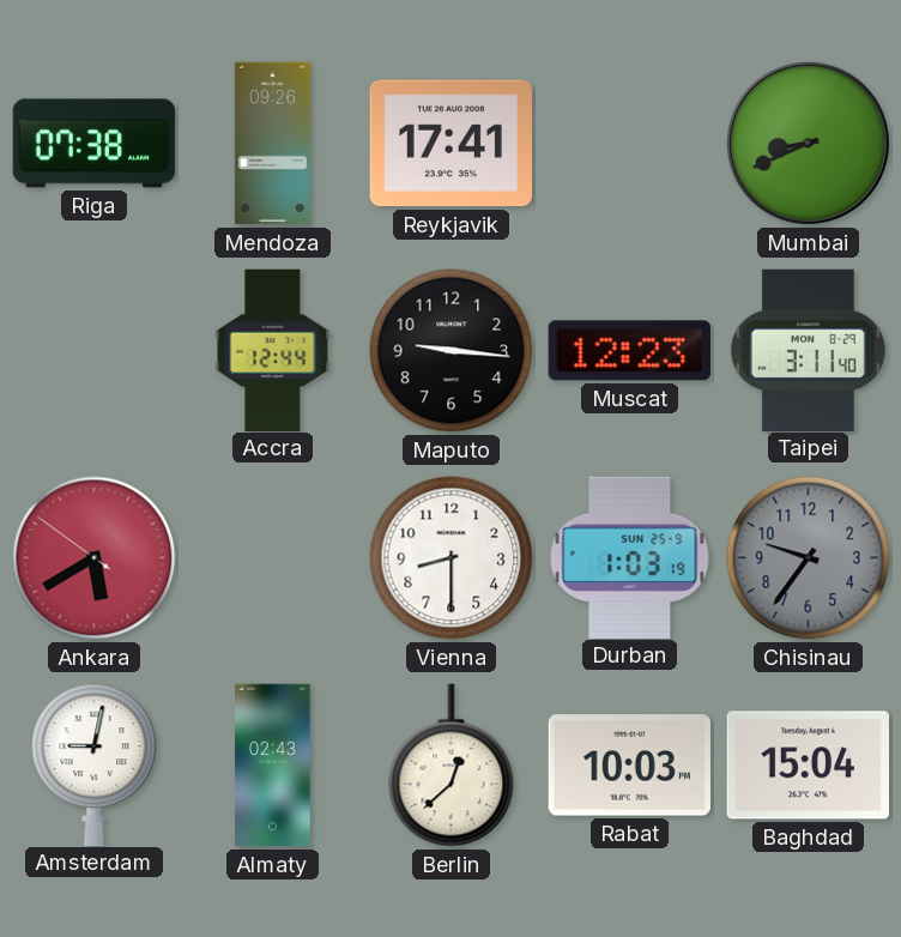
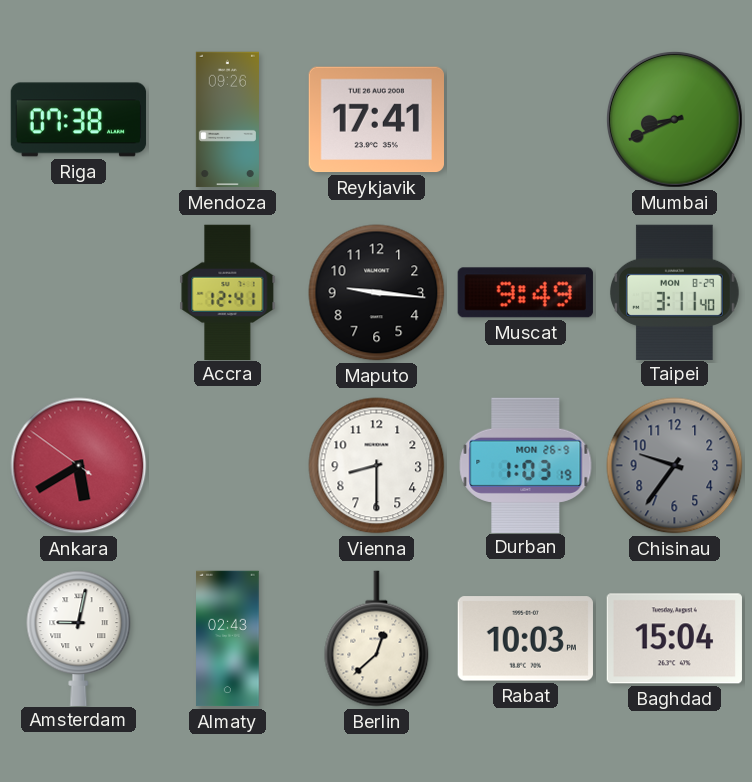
Accra: 12:44 -> 12:41 (228, 292)
Muscat: 12:23 -> 9:49 (525, 293)
Durban date: SUN 25-9 -> MON 26-9 (526, 465)
